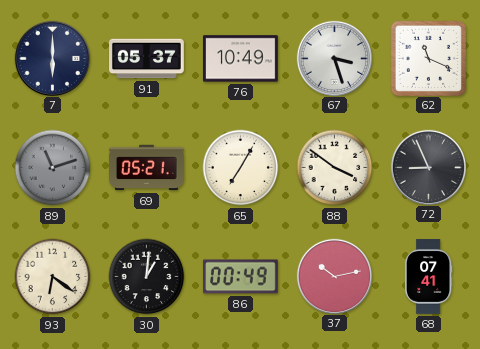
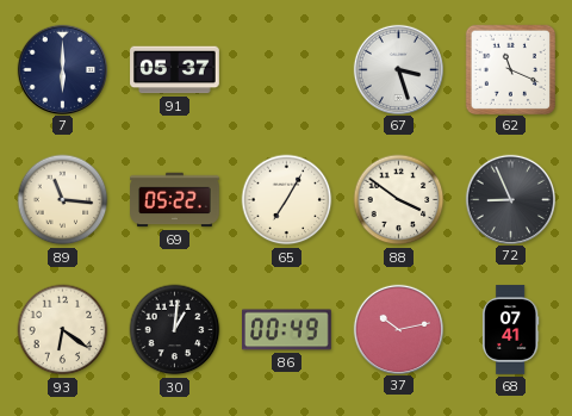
76: 10:49 -> none (241, 59)
89: 11:12 -> 11:16 (63, 200)
89 dial: grey -> cream (63, 200)
69: 05:21 -> 05:22 (175, 200)
